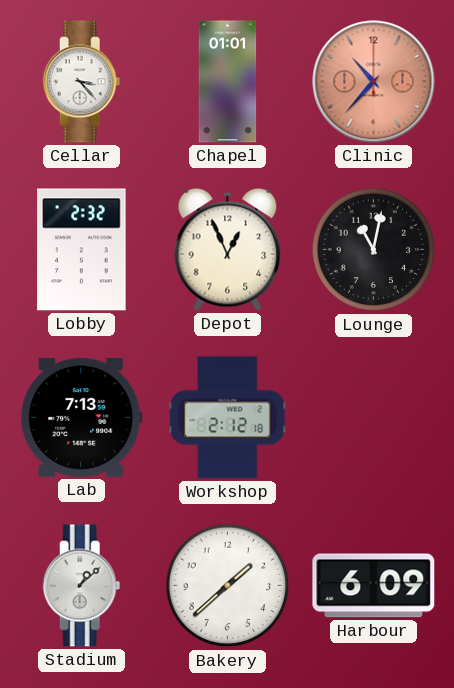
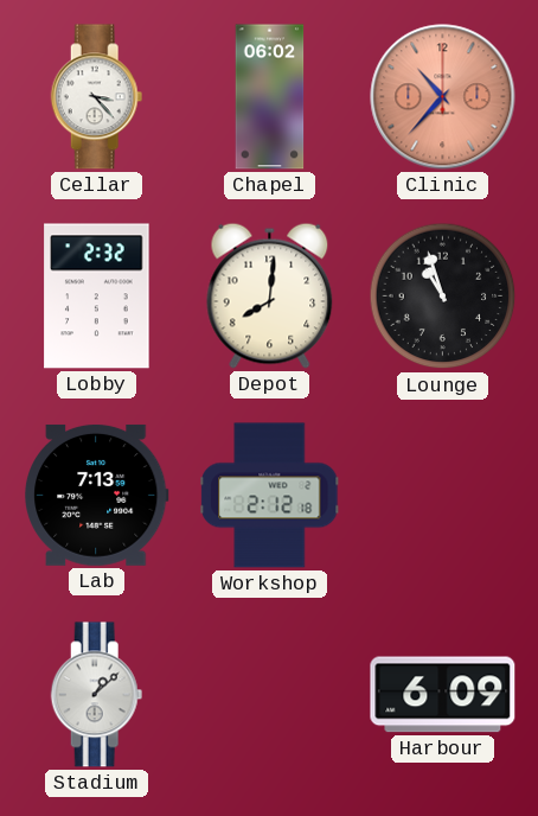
Chapel: 01:01 -> 06:02 (270, 97)
Depot: 12:56 -> 8:01 (270, 295)
Lounge: 11:02 -> 10:57 (443, 297)
Bakery: 1:38 -> none (228, 586)
